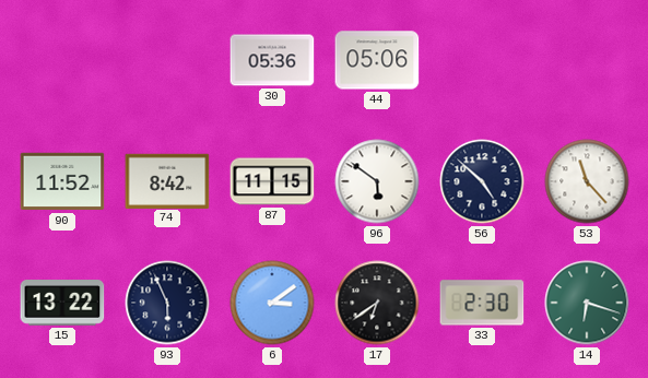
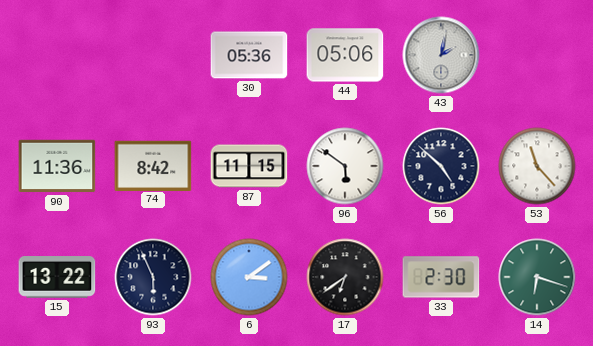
43: none -> 2:02 (441, 55)
90: 11:52 -> 11:36 (57, 166)
